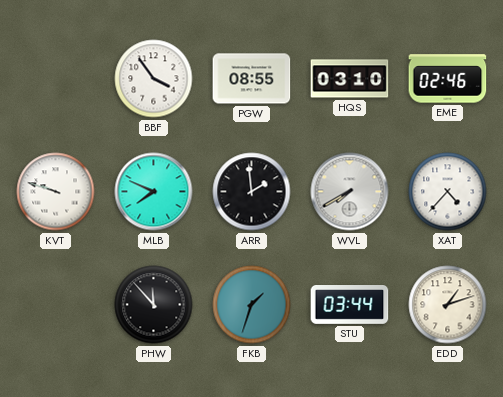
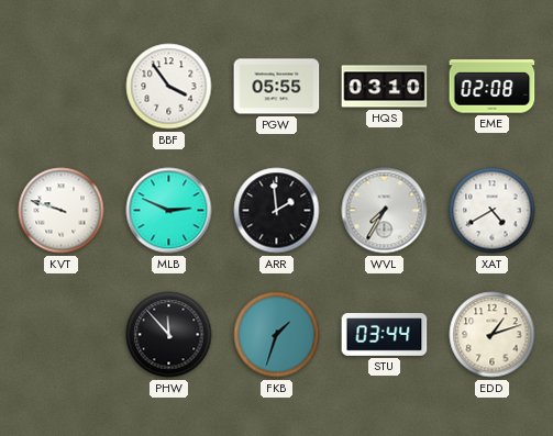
PGW: 08:55 -> 05:55 (277, 87)
EME: 02:46 -> 02:08 (493, 87)
MLB: 7:49 -> 2:49 (169, 211)
WVL: 7:40 -> 7:35 (385, 211)
XAT: 4:37 -> 4:40 (493, 211)
